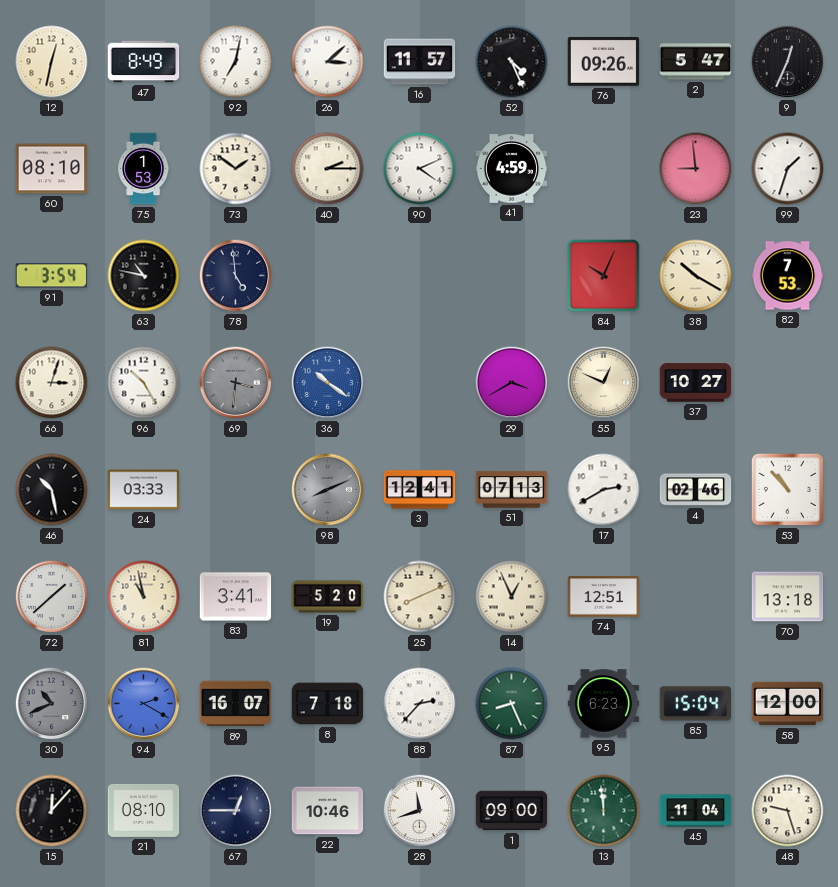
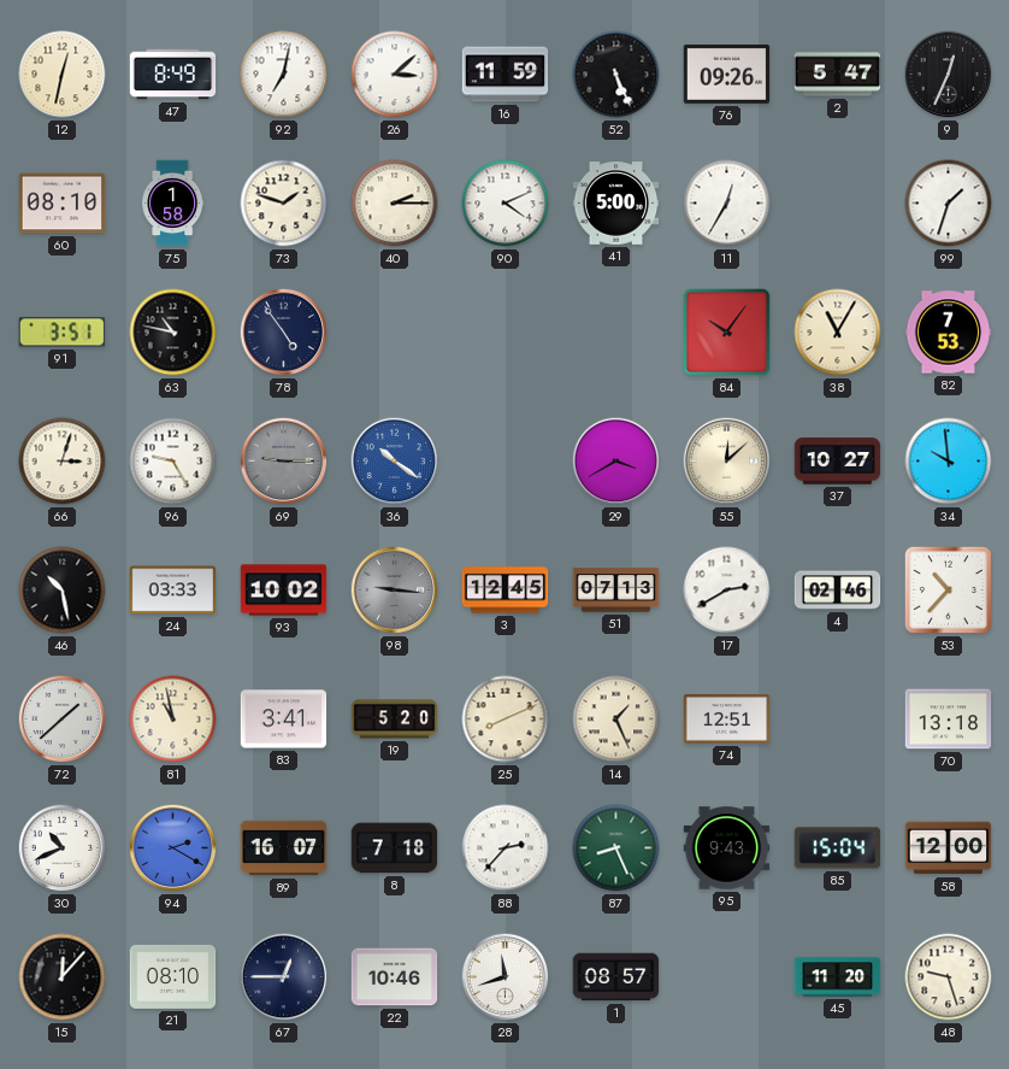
16: 11:57 -> 11:59 (506, 75)
52: 4:26 -> 5:26 (616, 75)
75: 1:53 -> 1:58 (173, 204)
73: 1:51 -> 1:48 (284, 204)
41: 4:59 -> 5:00 (616, 204)
11: none -> 12:35 (727, 204)
23: 8:59 -> none (696, 169)
91: 3:54 -> 3:51 (63, 333)
78: 4:59 -> 4:54 (284, 333)
84: 10:04 -> 10:06 (727, 333)
38: 10:20 -> 11:05 (838, 333)
96: 10:25 -> 9:25 (173, 462)
69: 3:31 -> 9:15 (284, 462)
55: 12:49 -> 12:08 (727, 462)
34: none -> 9:59 (949, 462)
93: none -> 10:02 (284, 591)
98: 8:11 -> 9:16 (395, 591)
3: 12:41 -> 12:45 (506, 591)
53: 10:53 -> 10:37 (948, 589)
14: 12:56 -> 1:26 (616, 719)
30 dial: grey -> white (63, 848)
95: 6:23 -> 9:43 (727, 848)
1: 09:00 -> 08:57 (616, 977)
13: 11:59 -> none (604, 811)
45: 11:04 -> 11:20 (838, 977)
